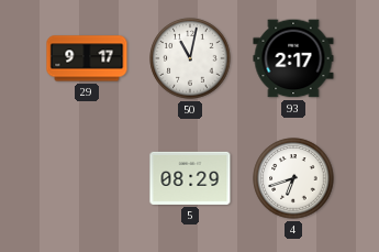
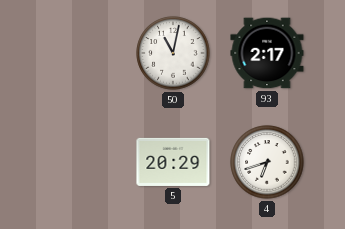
29: 9:17 -> none (87, 58)
5: 08:29 -> 20:29 (173, 162)
